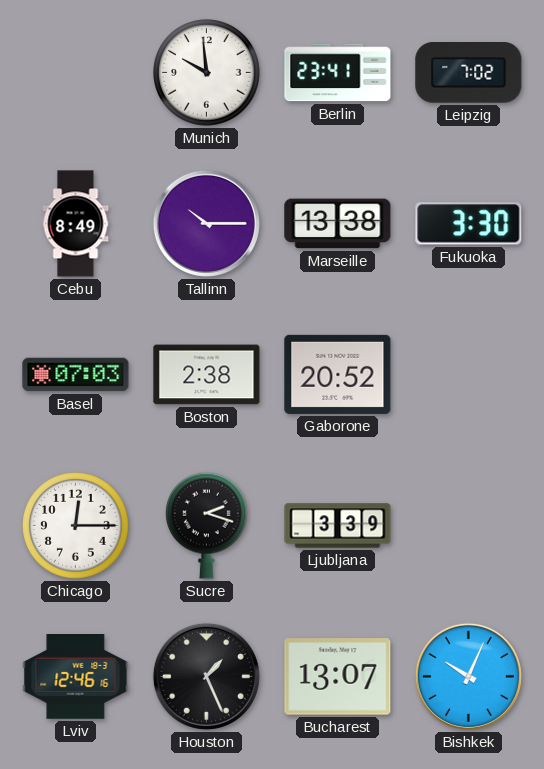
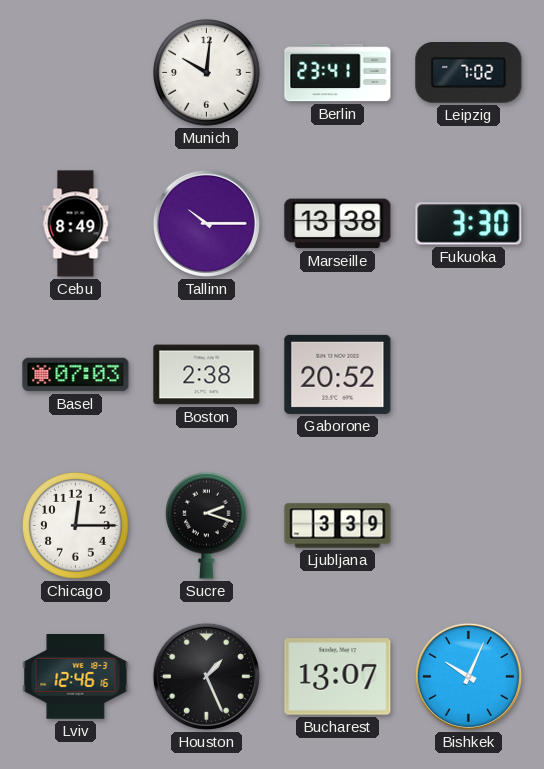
Munich: 9:59 -> 10:01 (207, 73)
